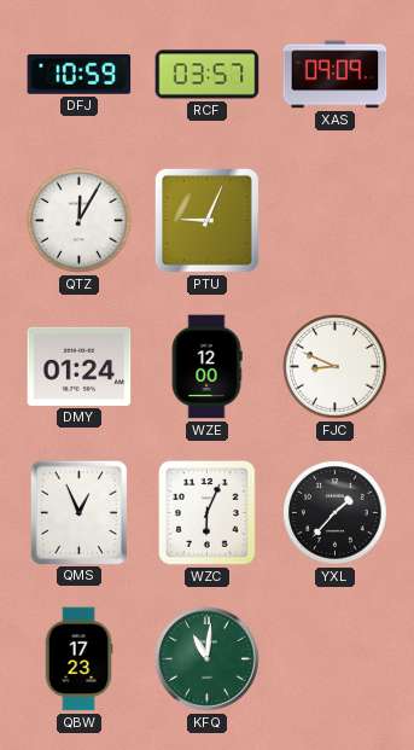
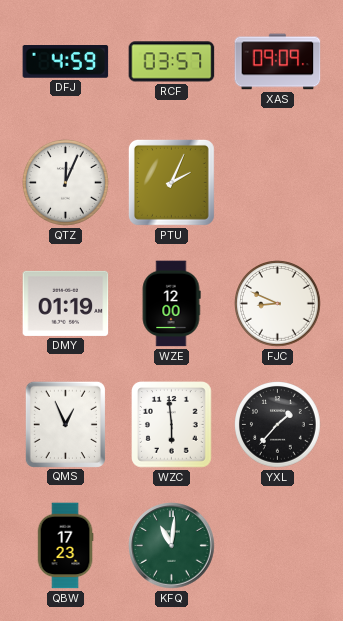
DFJ: 10:59 -> 4:59 (66, 62)
QTZ: 12:05 -> 12:04 (66, 183)
PTU: 9:04 -> 2:04 (171, 182)
DMY: 01:24 -> 01:19 (66, 303)
WZC: 6:04 -> 5:59 (172, 425)
